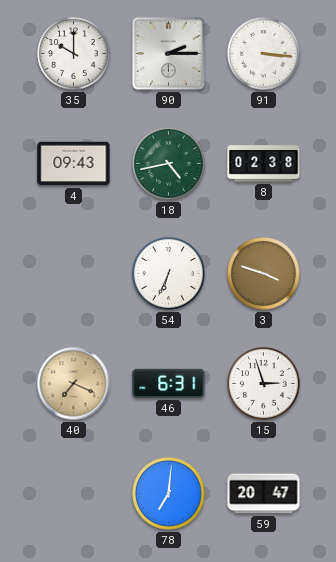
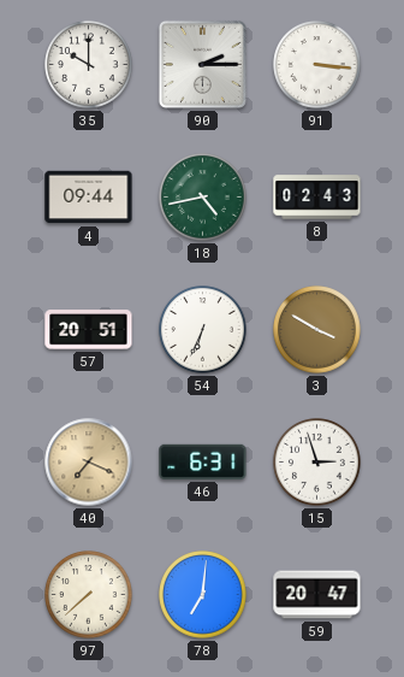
4: 09:43 -> 09:44 (89, 198)
8: 02:38 -> 02:43 (317, 198)
57: none -> 20:51 (89, 330)
3: 3:48 -> 3:50 (317, 330)
97: none -> 7:38 (89, 595)
